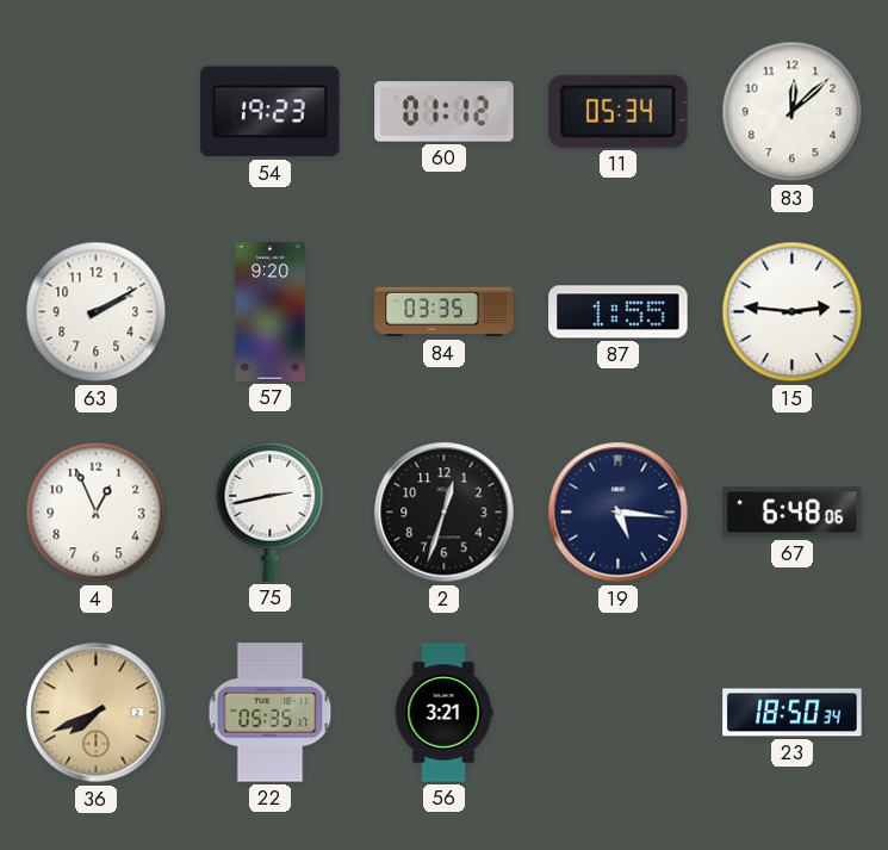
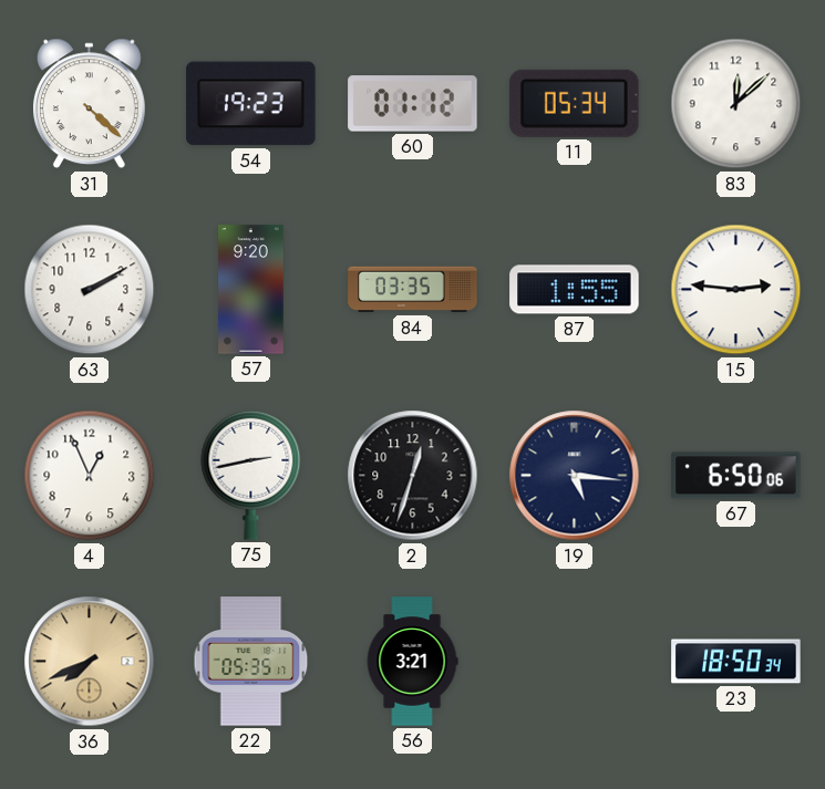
31: none -> 4:22 (89, 104)
67: 6:48 -> 6:50 (736, 476)
